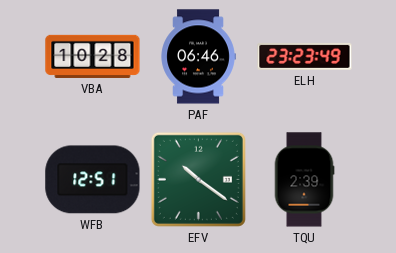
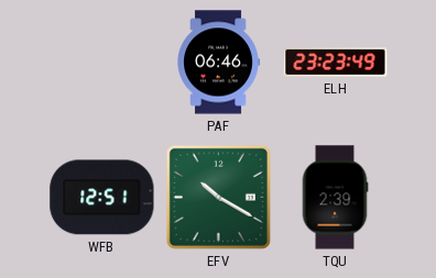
VBA: 10:28 -> none (93, 56)
EFV: 10:21 -> 10:20 (218, 197)
